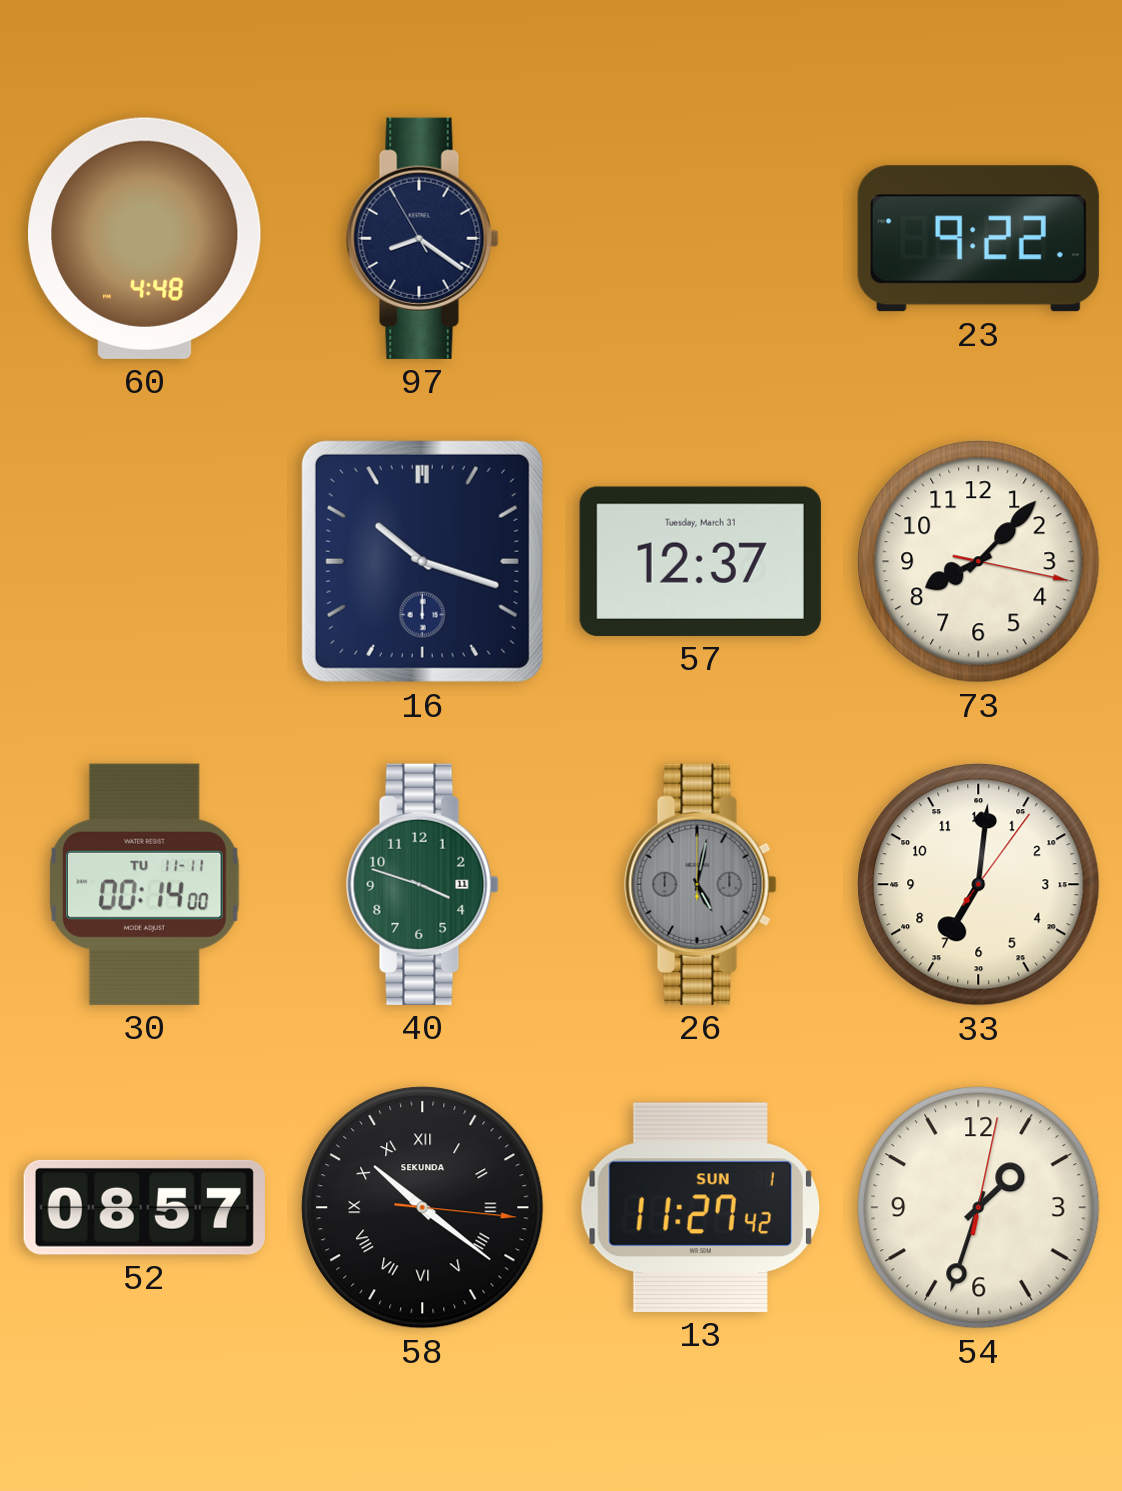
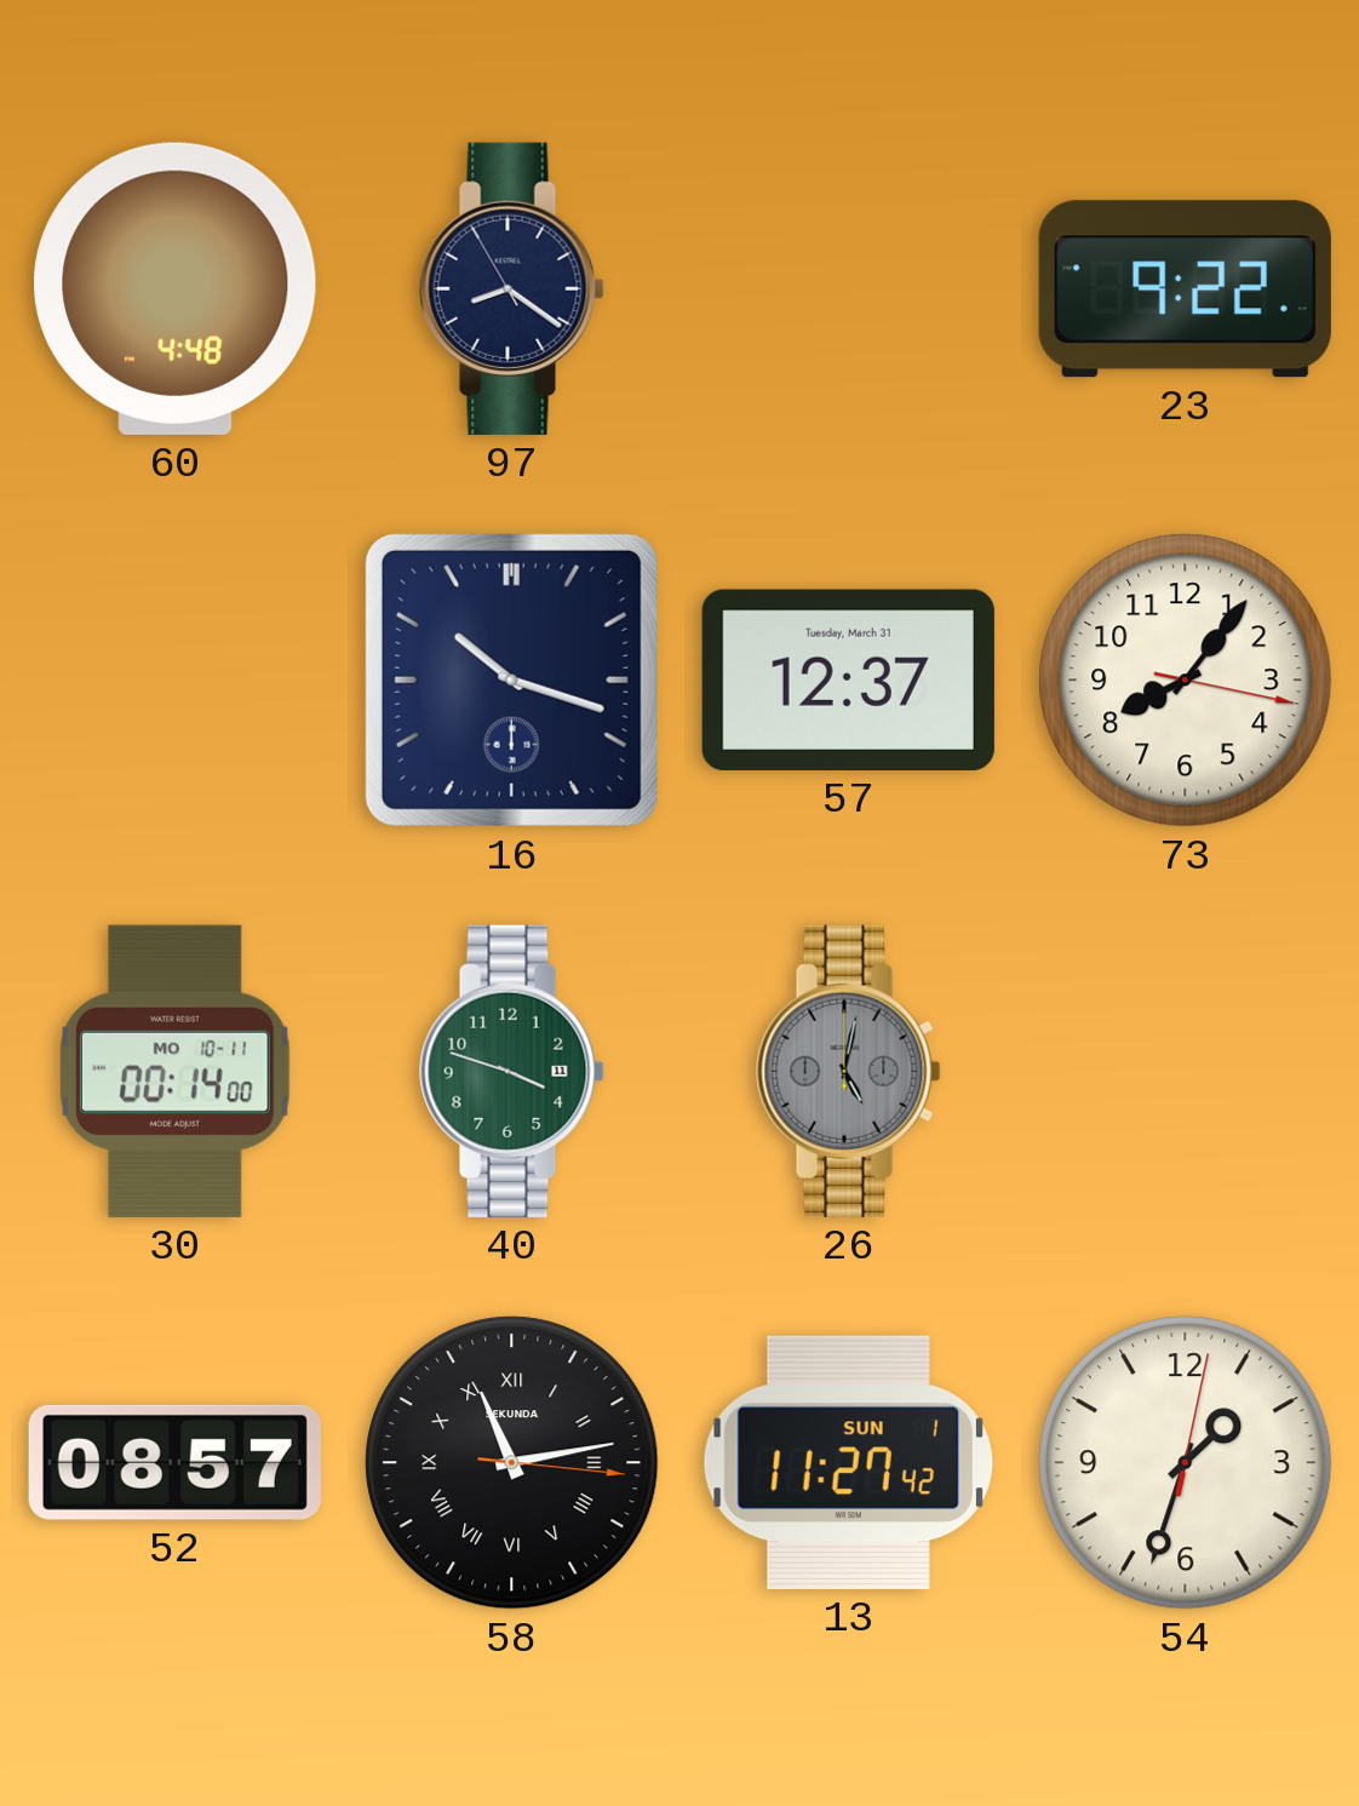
73: 8:07 -> 8:06 (1186, 681)
30 date: TU 11-11 -> MO 10-11 (174, 1071)
33: 7:01 -> none (979, 885)
58: 10:21 -> 11:13 (512, 1463)
